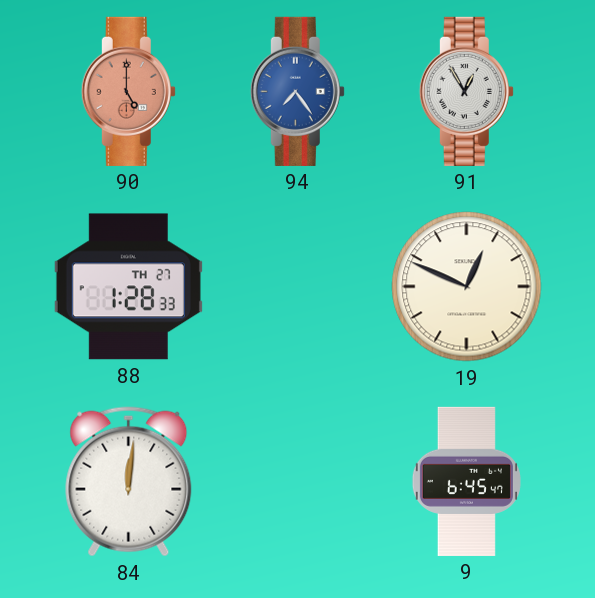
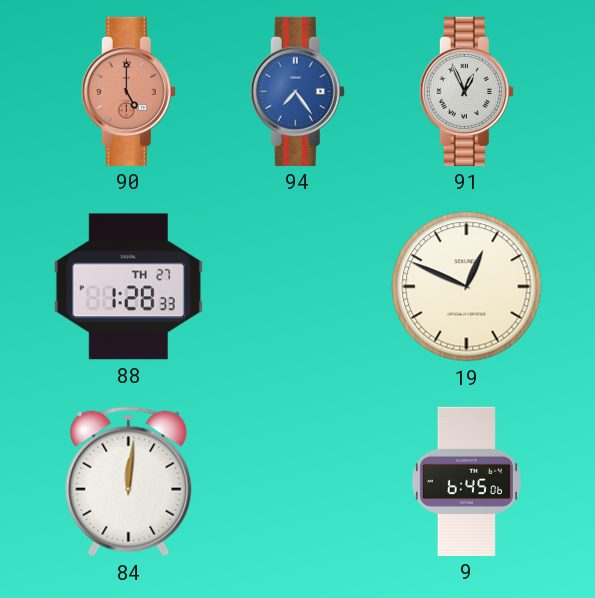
91: 12:55 -> 12:56 (466, 91)
9: 6:45:47 -> 6:45:06 (466, 481)
